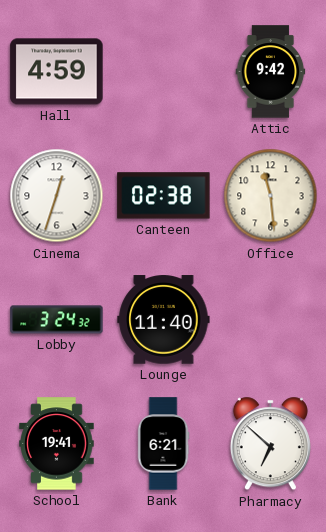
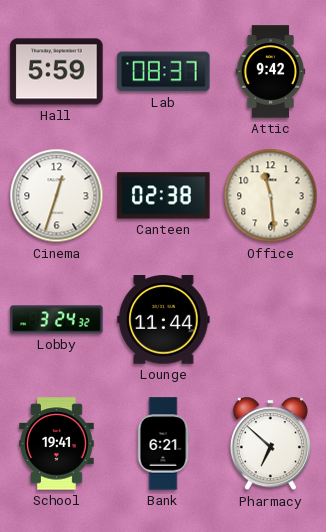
Hall: 4:59 -> 5:59 (57, 72)
Lab: none -> 08:37 (164, 72)
Lounge: 11:40 -> 11:44 (164, 320)
